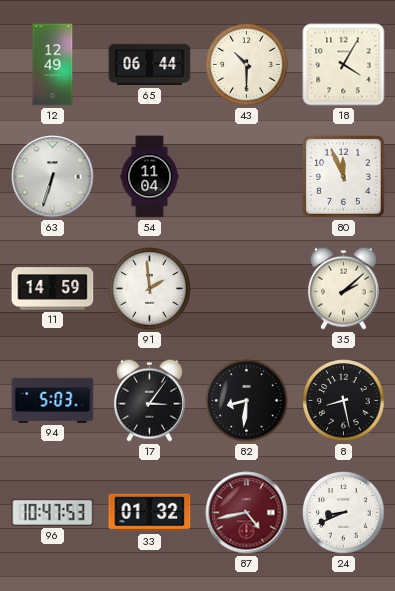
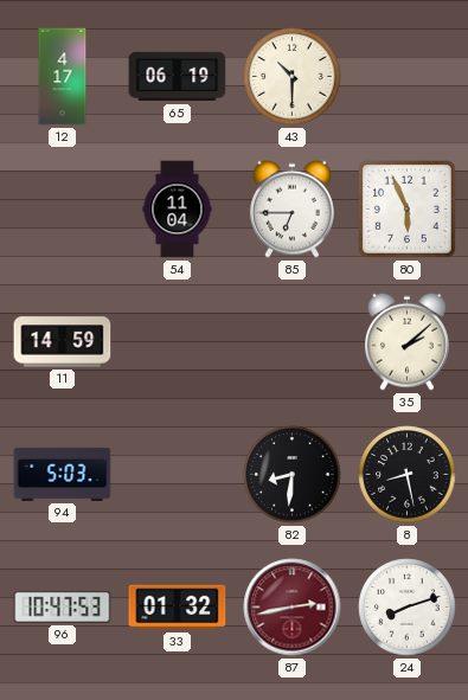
12: 12:49 -> 4:17 (63, 77)
65: 06:44 -> 06:19 (178, 77)
18: 4:05 -> none (344, 65)
63: 6:33 -> none (53, 177)
85: none -> 6:45 (291, 208)
80: 11:56 -> 5:56 (406, 208)
91: 1:59 -> none (150, 289)
17: 3:06 -> none (149, 400)
87: 4:43 -> 2:43 (293, 608)
24: 8:41 -> 8:12 (408, 608)
